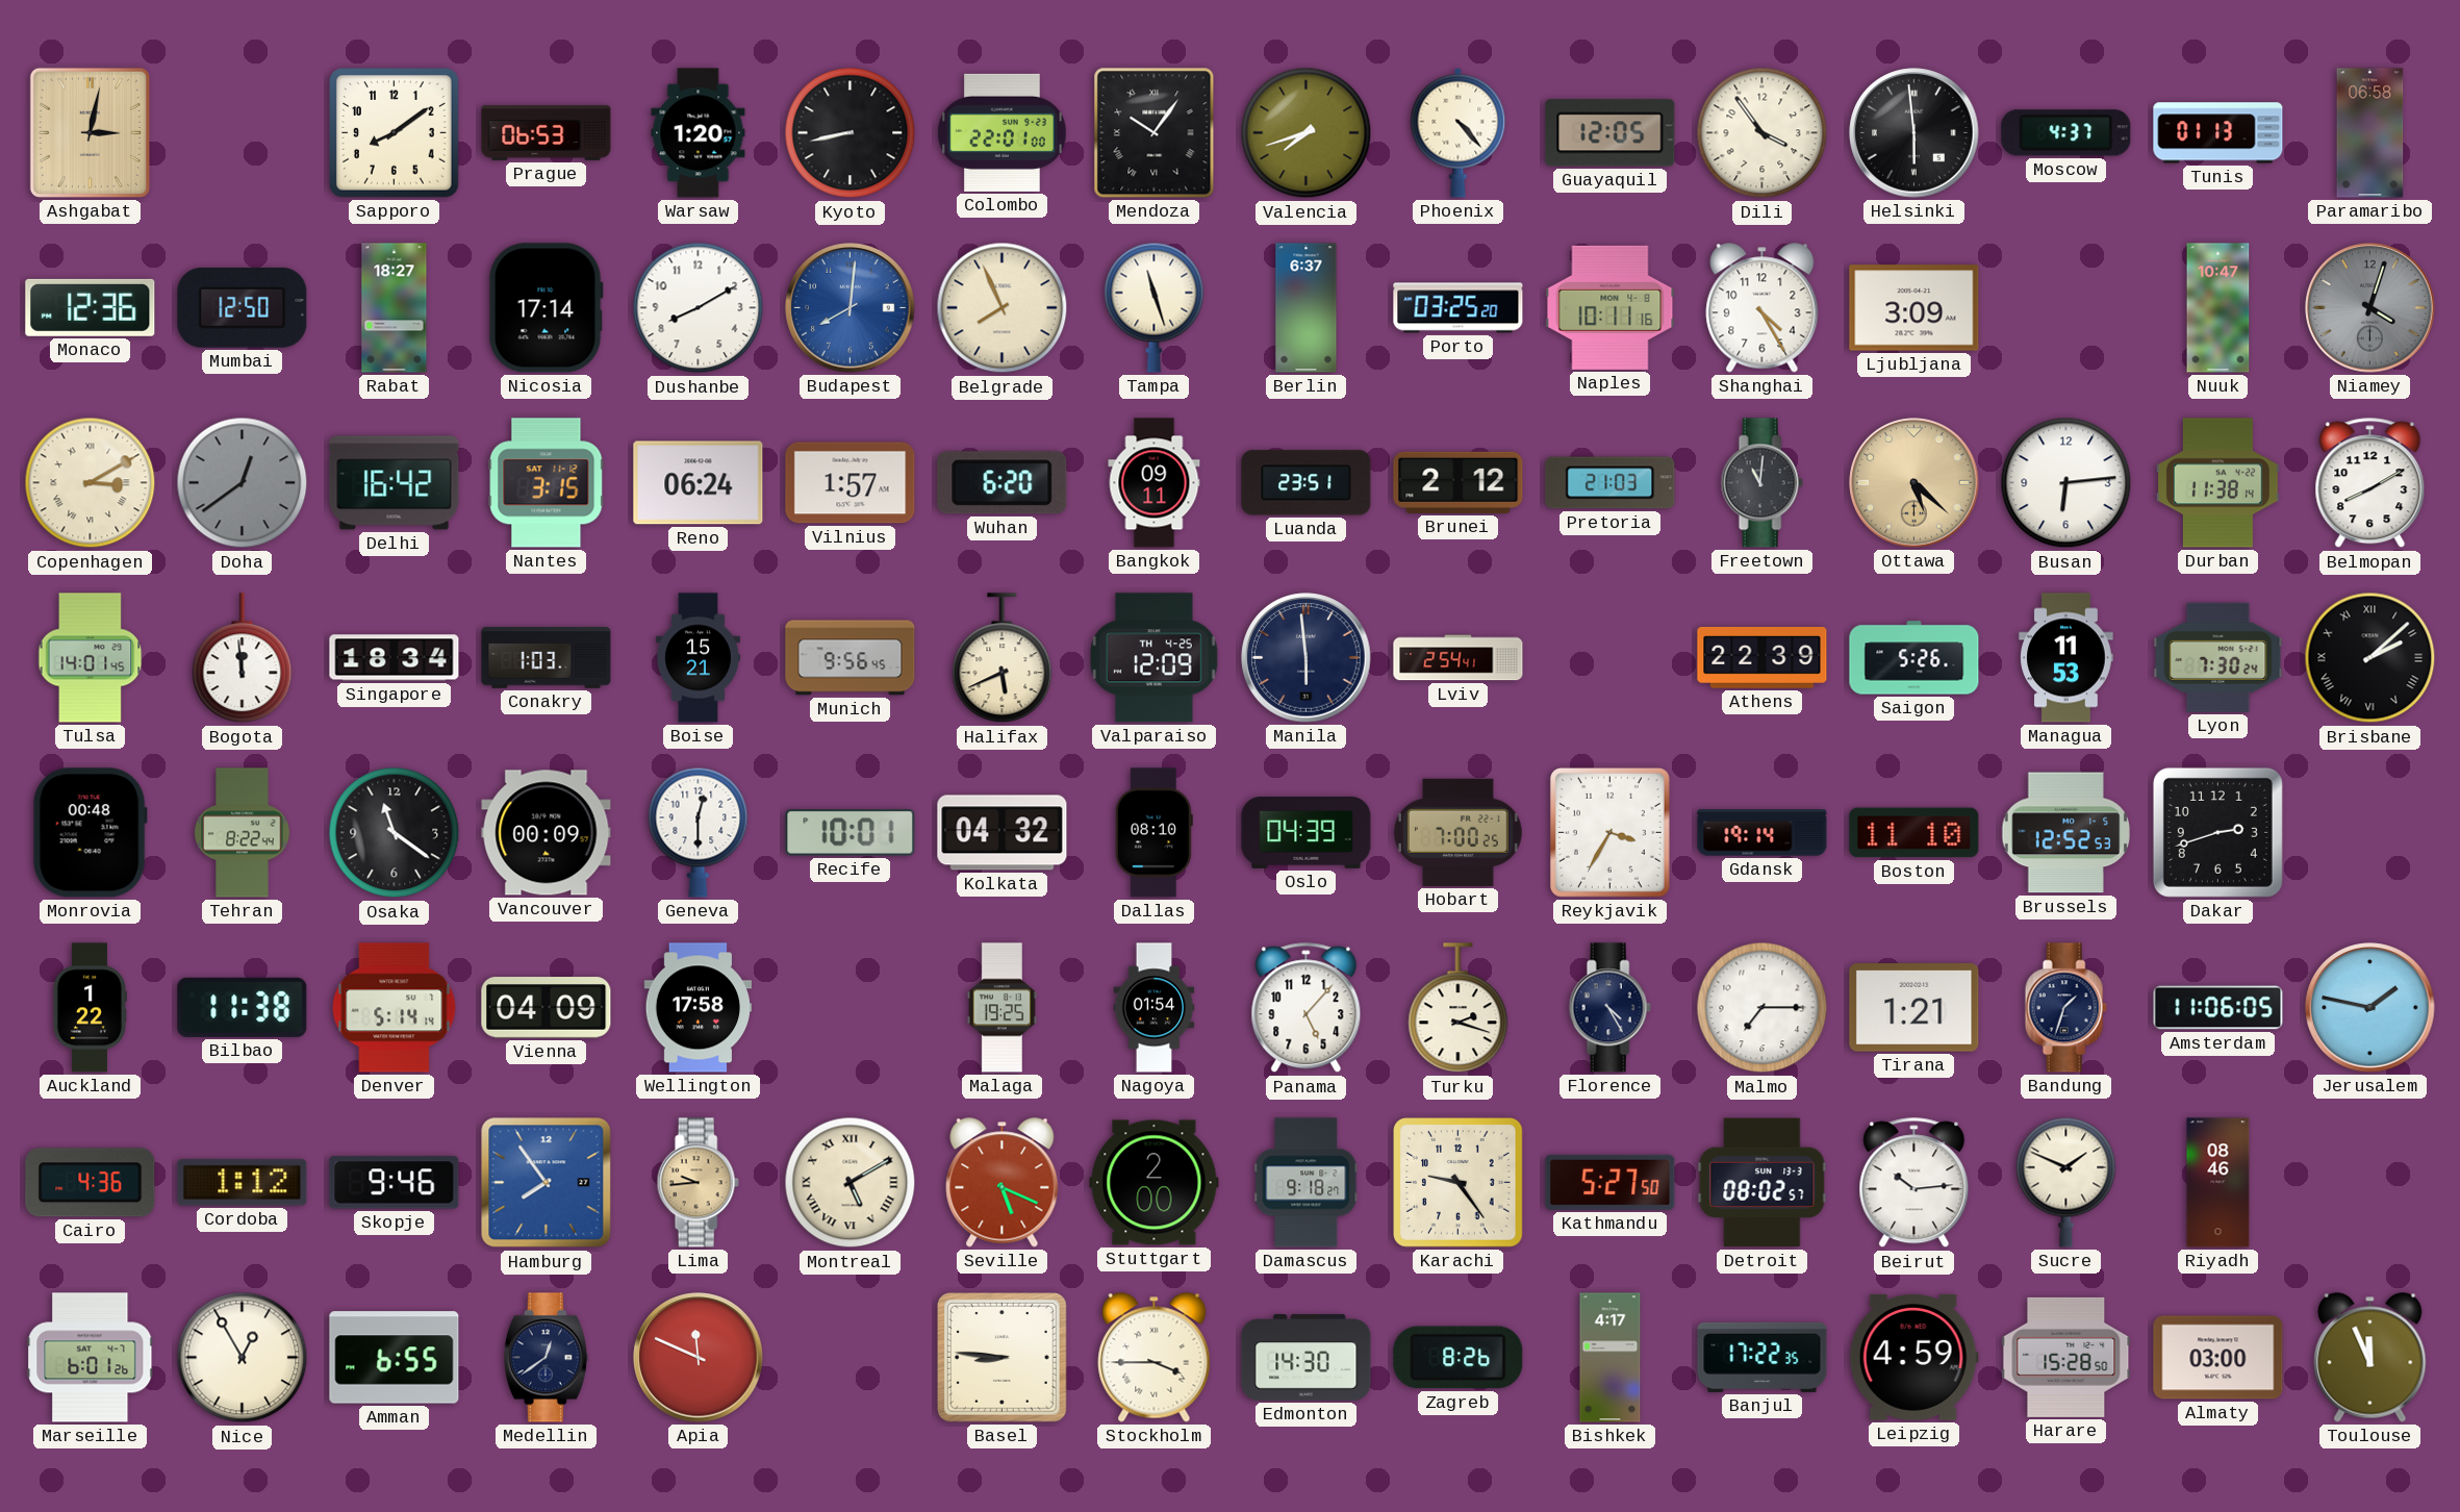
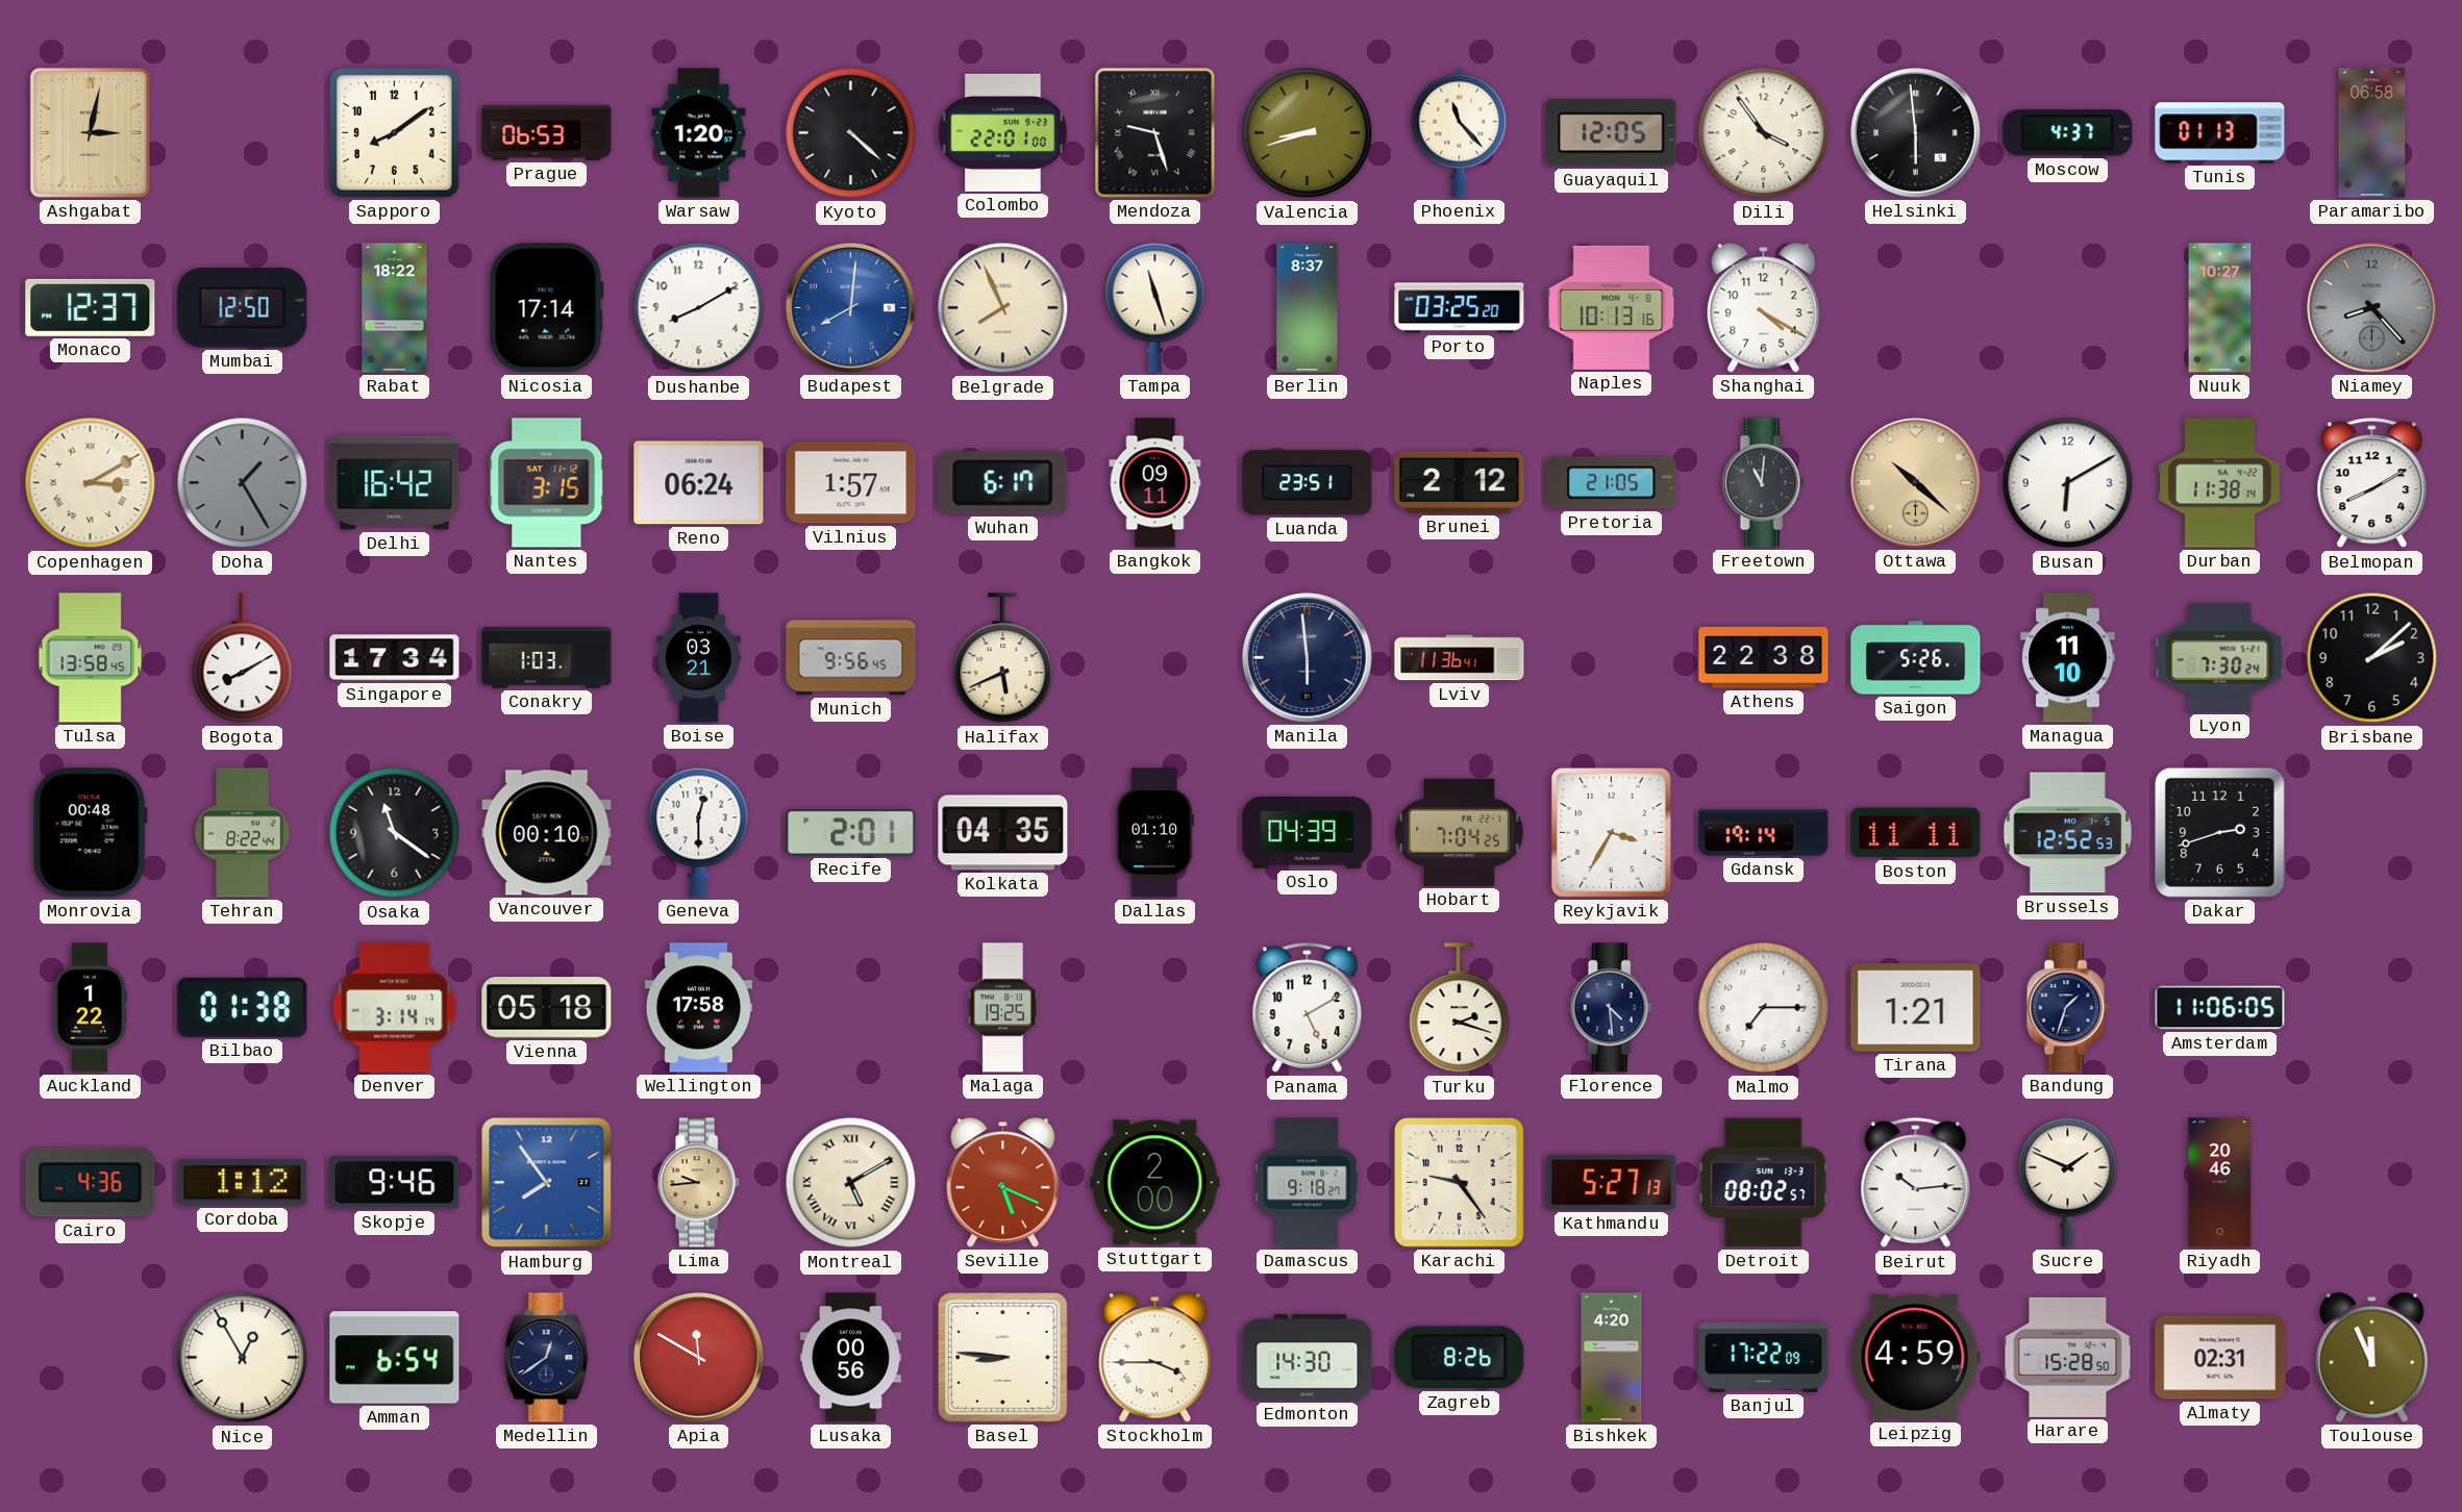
Kyoto: 8:43 -> 4:22 (851, 133)
Mendoza: 10:06 -> 9:27 (1155, 133)
Valencia: 7:42 -> 8:42 (1308, 133)
Phoenix: 4:23 -> 11:23 (1460, 132)
Monaco: 12:36 -> 12:37 (91, 307)
Rabat: 18:27 -> 18:22 (395, 308)
Berlin: 6:37 -> 8:37 (1308, 308)
Naples: 10:11 -> 10:13 (1612, 307)
Shanghai: 4:25 -> 4:20 (1764, 308)
Ljubljana: 3:09 -> none (1914, 308)
Nuuk: 10:47 -> 10:27 (2220, 308)
Niamey: 4:03 -> 8:23 (2372, 308)
Doha: 12:39 -> 1:25 (243, 483)
Wuhan: 6:20 -> 6:17 (1003, 483)
Pretoria: 21:03 -> 21:05 (1612, 483)
Ottawa: 5:22 -> 10:22 (1916, 483)
Busan: 6:14 -> 6:10 (2068, 483)
Tulsa: 14:01 -> 13:58 (91, 658)
Bogota: 11:59 -> 8:10 (243, 658)
Singapore: 18:34 -> 17:34 (395, 658)
Boise: 15:21 -> 03:21 (698, 658)
Valparaiso: 12:09 -> none (1155, 658)
Lviv: 2:54 -> 11:36 (1460, 658)
Athens: 22:39 -> 22:38 (1764, 657)
Managua: 11:53 -> 11:10 (2068, 658)
Brisbane numerals: Roman -> Arabic (2372, 658)
Vancouver: 00:09 -> 00:10 (547, 833)
Recife: 10:01 -> 2:01 (851, 833)
Kolkata: 04:32 -> 04:35 (1003, 833)
Dallas: 08:10 -> 01:10 (1154, 833)
Hobart: 7:00 -> 7:04 (1459, 832)
Boston: 11:10 -> 11:11 (1916, 833)
Bilbao: 11:38 -> 01:38 (243, 1007)
Denver: 5:14 -> 3:14 (395, 1008)
Vienna: 04:09 -> 05:18 (547, 1008)
Nagoya: 01:54 -> none (1155, 1008)
Panama: 5:07 -> 5:10 (1308, 1008)
Florence: 4:25 -> 4:29 (1611, 1008)
Jerusalem: 1:47 -> none (2370, 1008)
Kathmandu: 5:27:50 -> 5:27:13 (1612, 1182)
Riyadh: 08:46 -> 20:46 (2220, 1183)
Marseille: 6:01 -> none (91, 1358)
Amman: 6:55 -> 6:54 (395, 1358)
Apia: 11:49 -> 11:50 (699, 1358)
Lusaka: none -> 00:56 (850, 1358)
Bishkek: 4:17 -> 4:20 (1612, 1358)
Banjul: 17:22:35 -> 17:22:09 (1764, 1357)
Almaty: 03:00 -> 02:31 (2220, 1358)
